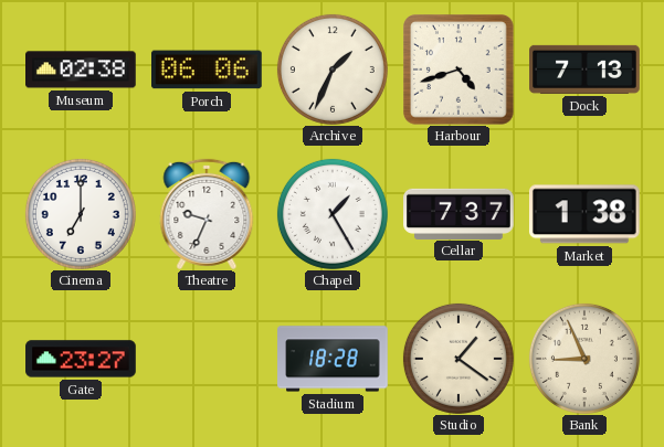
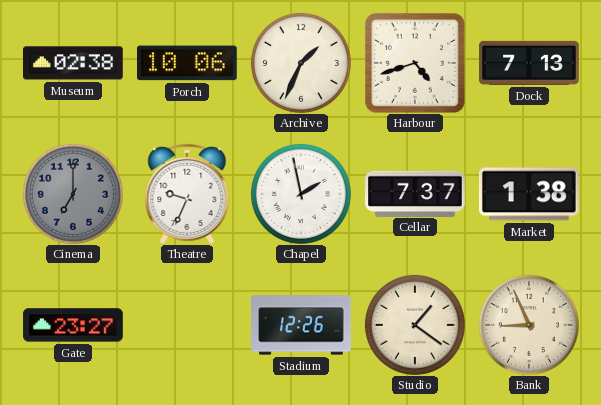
Porch: 06:06 -> 10:06 (188, 63)
Cinema dial: white -> grey (73, 194)
Chapel: 1:25 -> 1:58 (301, 194)
Stadium: 18:28 -> 12:26 (301, 325)
